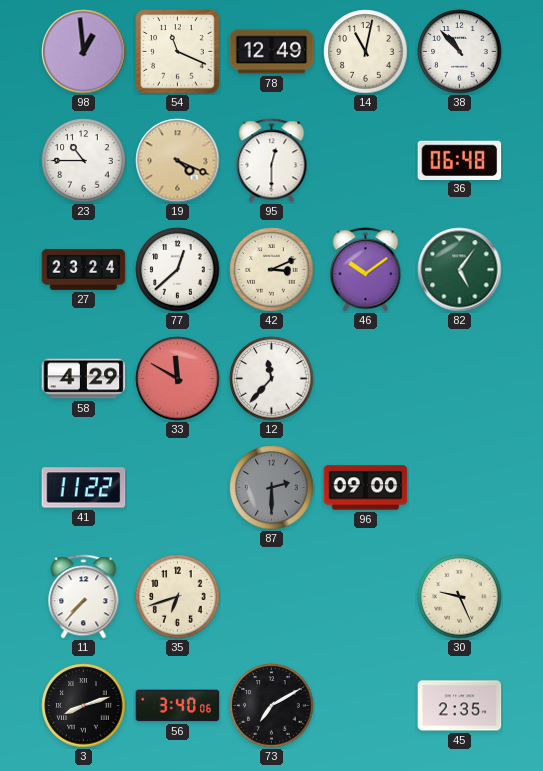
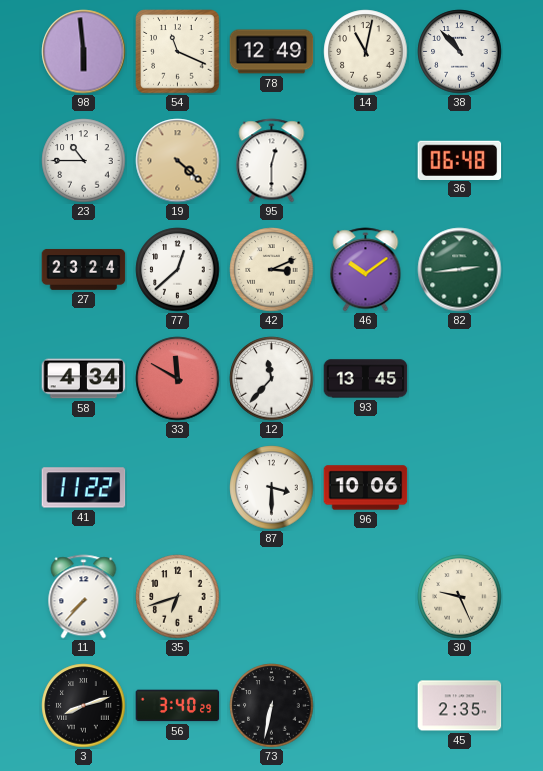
98: 12:59 -> 5:59 (84, 52)
19: 4:19 -> 4:22 (178, 161)
82: 5:06 -> 2:44 (460, 270)
58: 4:29 -> 4:34 (84, 379)
93: none -> 13:45 (366, 379)
87: 2:30 -> 3:30 (272, 488)
87 dial: grey -> white (272, 488)
96: 09:00 -> 10:06 (366, 488)
56: 3:40:06 -> 3:40:29 (178, 706)
73: 7:10 -> 6:32 (272, 706)
